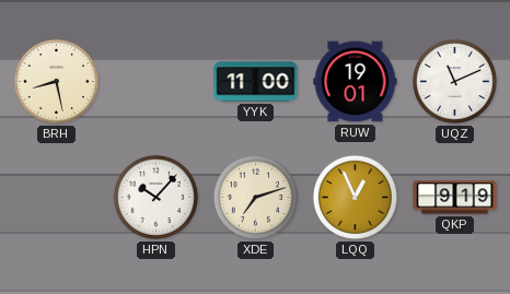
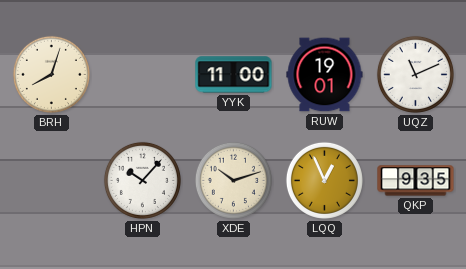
BRH: 8:28 -> 8:03 (51, 74)
XDE: 7:12 -> 10:12 (233, 180)
QKP: 9:19 -> 9:35 (416, 181)
